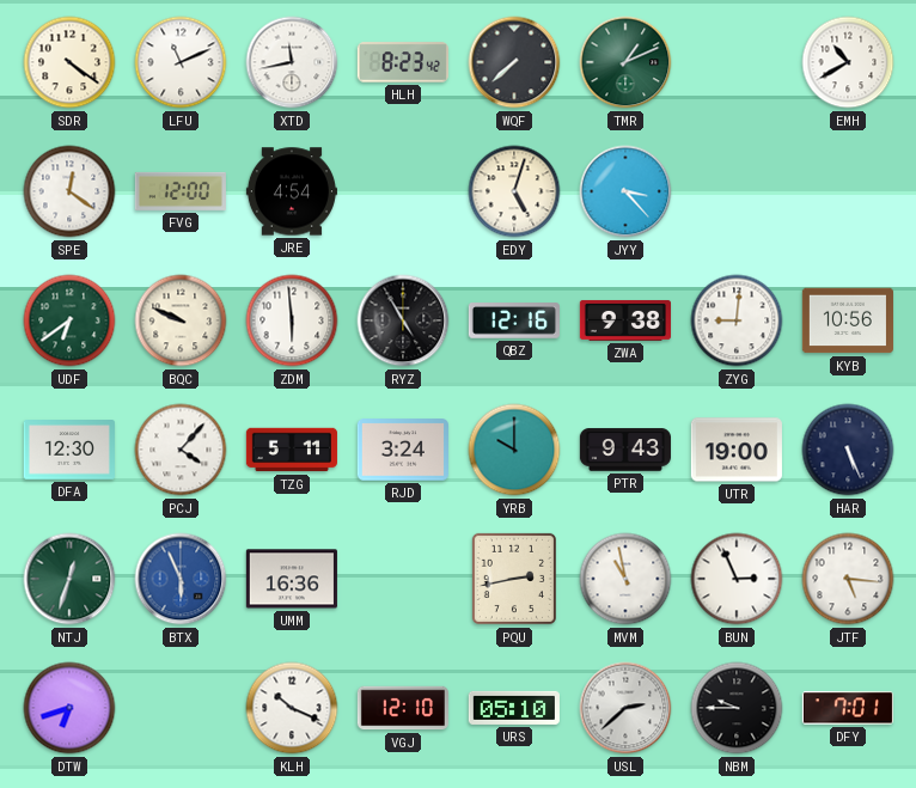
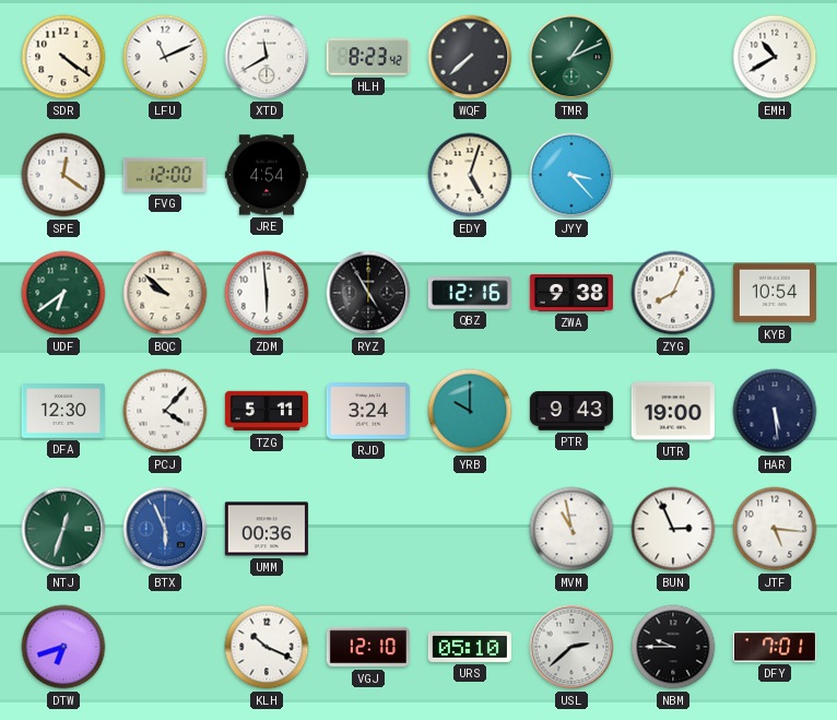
XTD: 11:43 -> 11:40 (267, 57)
BQC: 9:49 -> 9:52 (165, 293)
ZYG: 9:01 -> 8:04 (673, 293)
KYB: 10:56 -> 10:54 (775, 293)
HAR: 5:26 -> 5:29 (775, 411)
UMM: 16:36 -> 00:36 (267, 529)
PQU: 2:43 -> none (514, 579)
